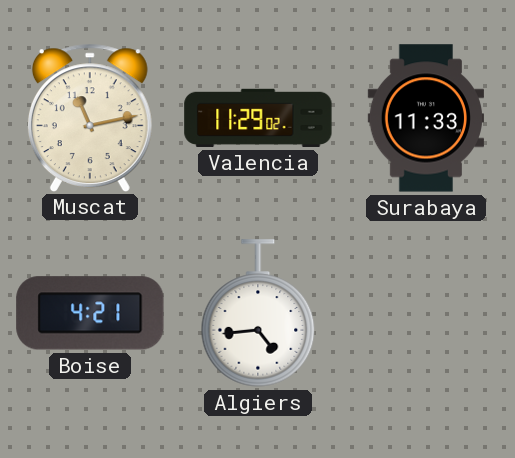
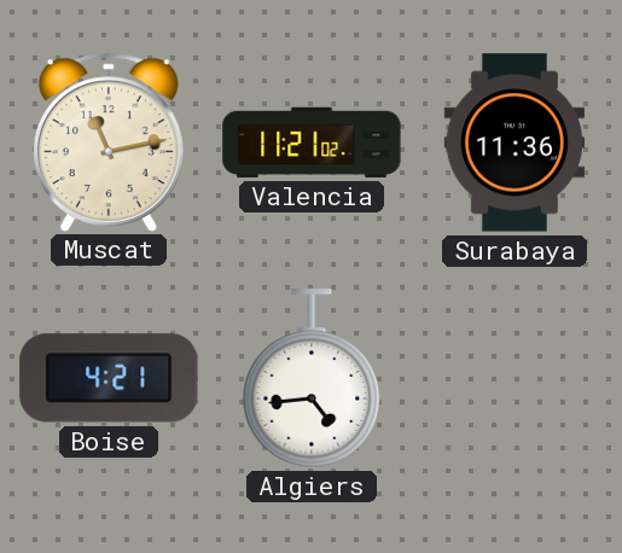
Valencia: 11:29 -> 11:21 (312, 142)
Surabaya: 11:33 -> 11:36 (513, 142)
